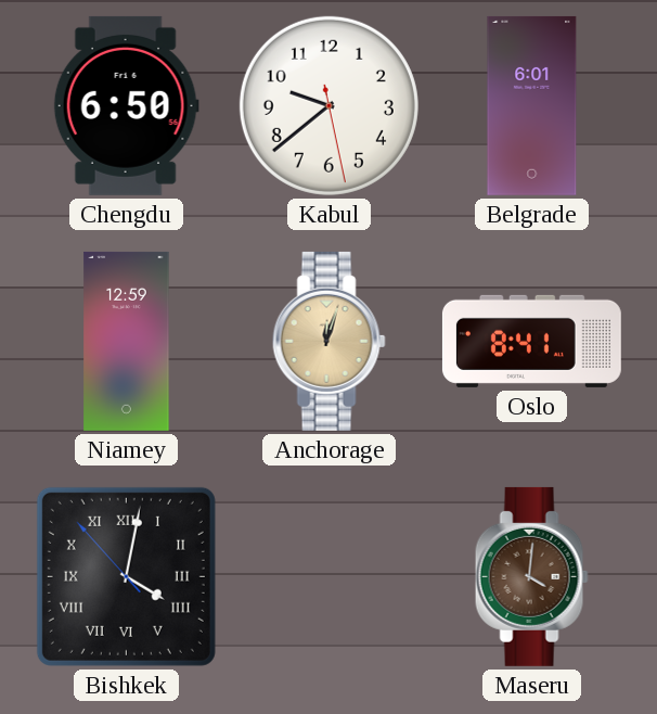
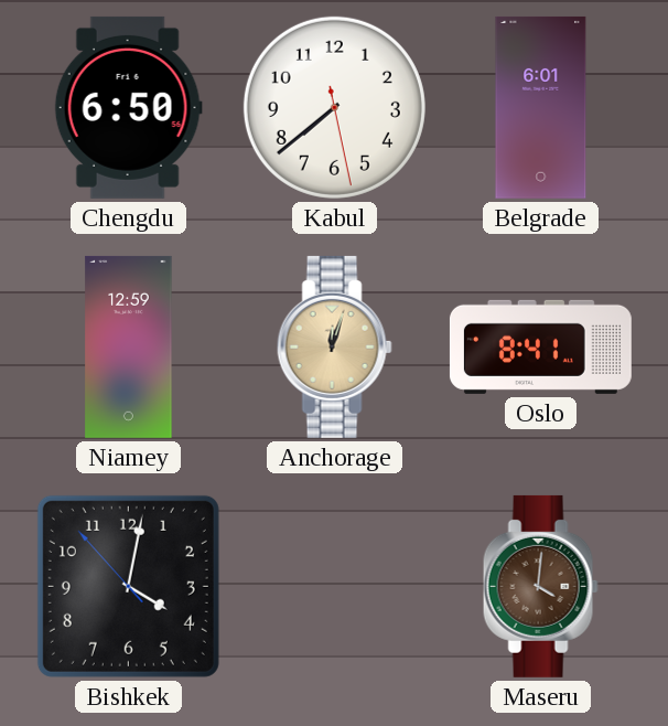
Kabul: 9:38 -> 7:38 (334, 107)
Bishkek numerals: Roman -> Arabic (128, 586)
